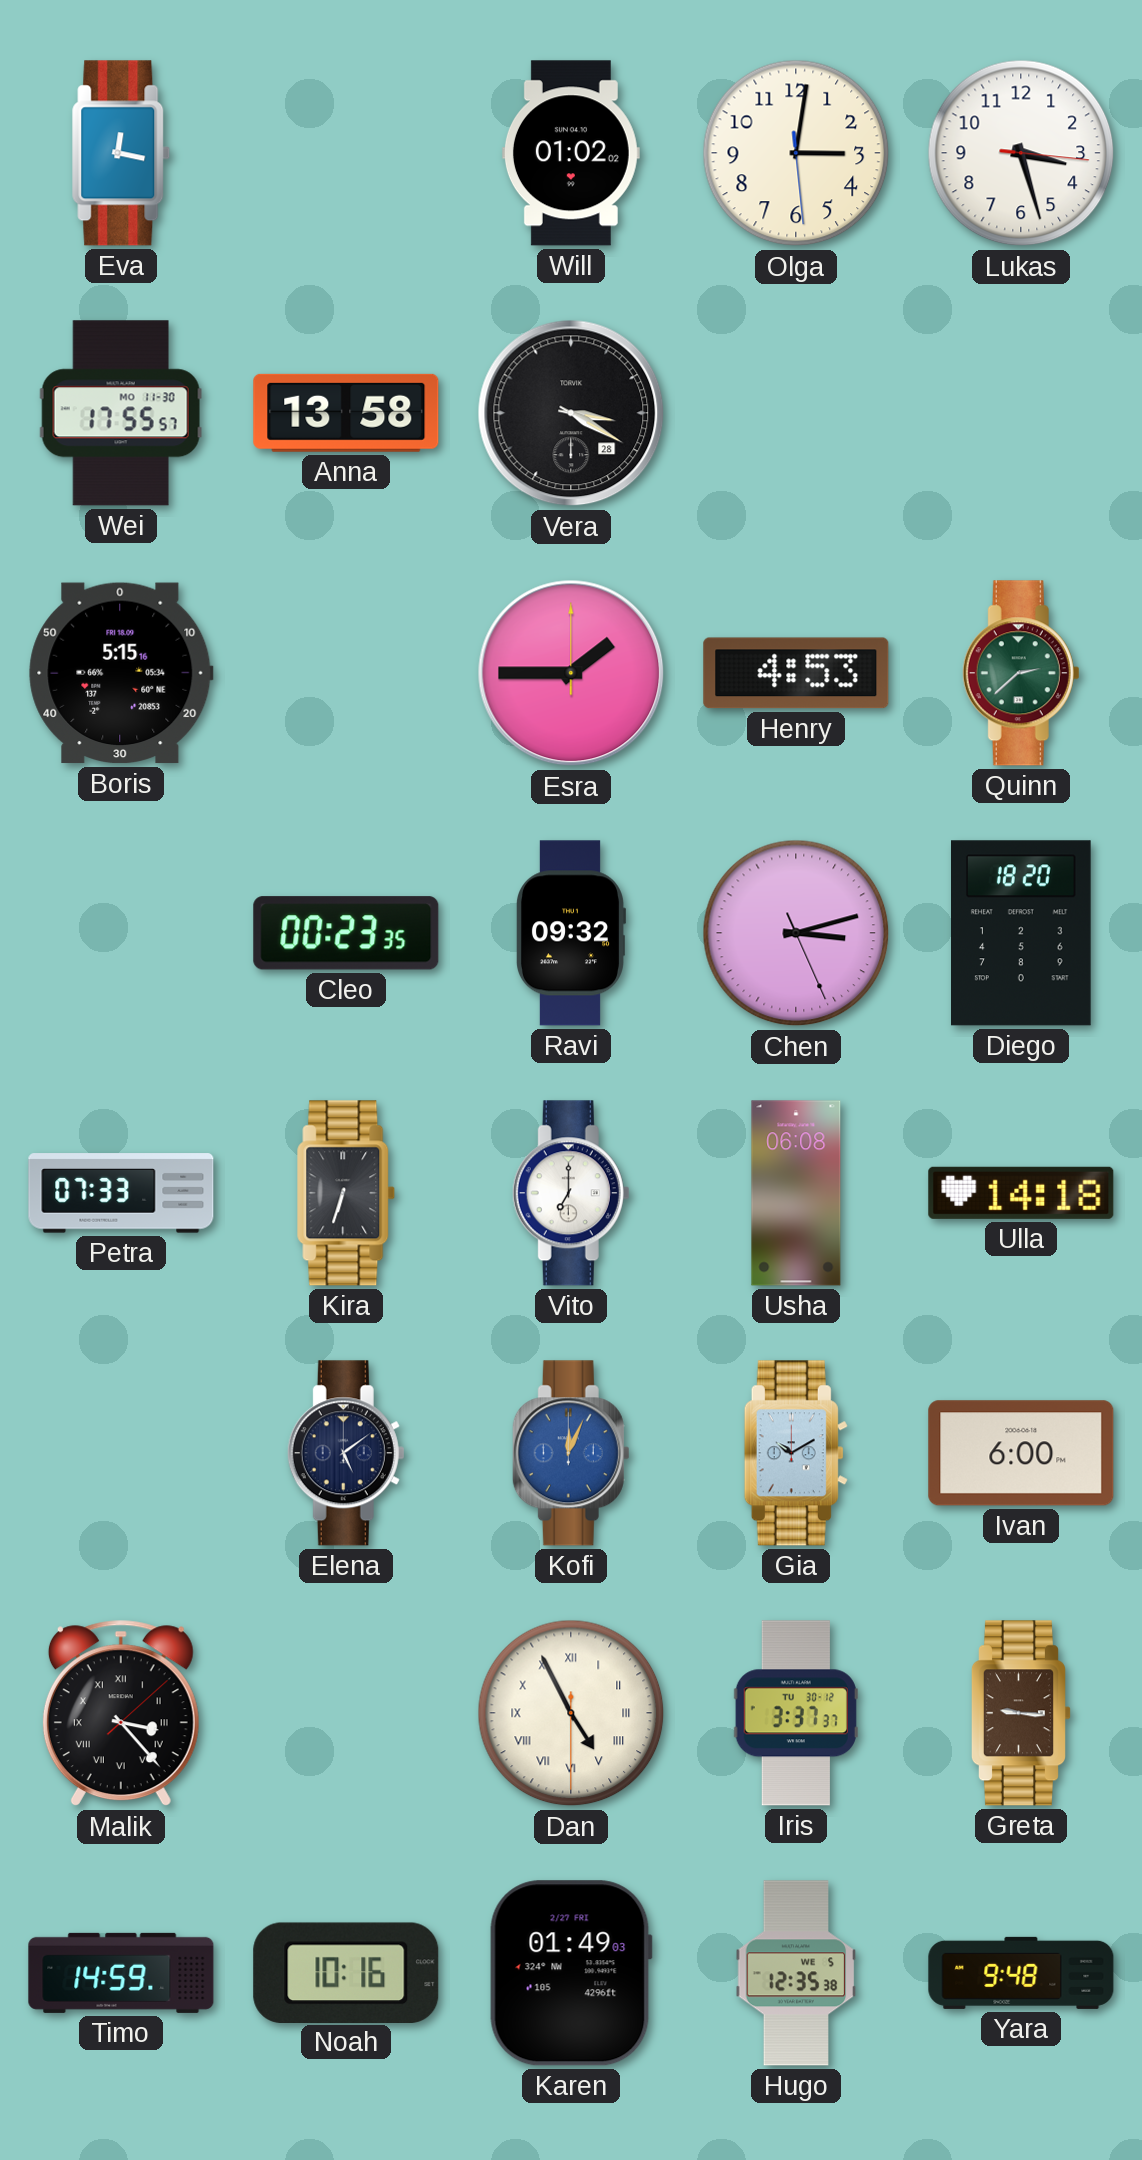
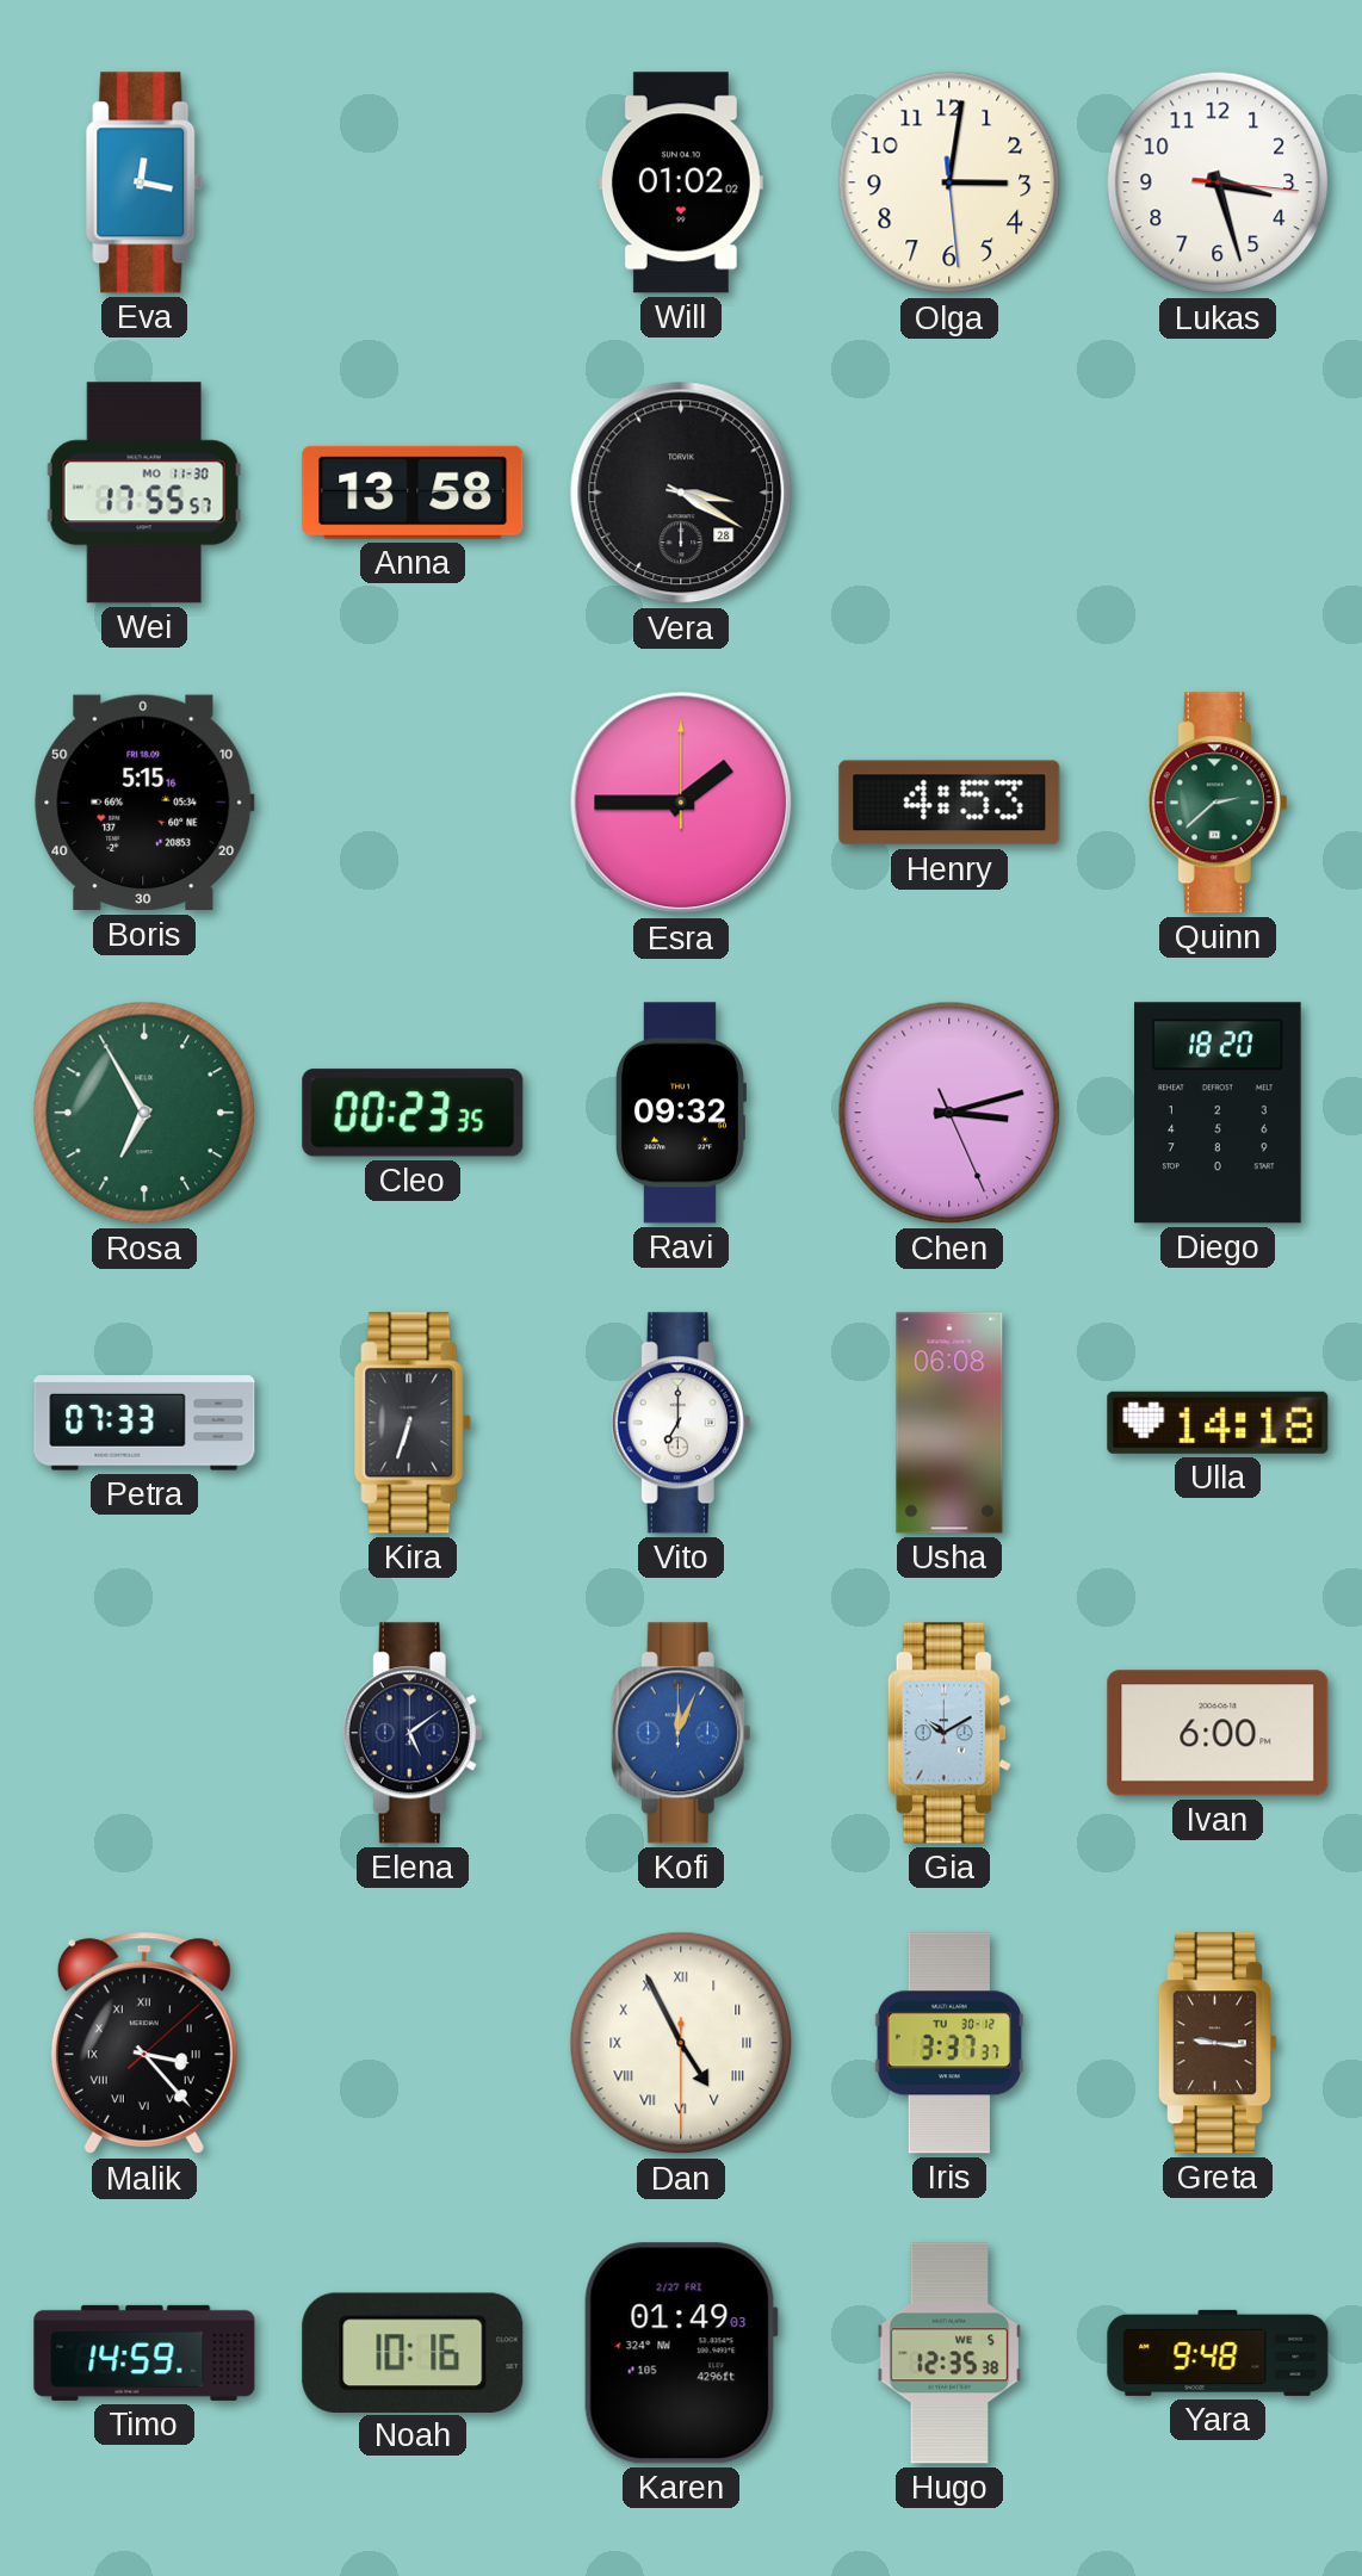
Rosa: none -> 6:55 (144, 1113)
